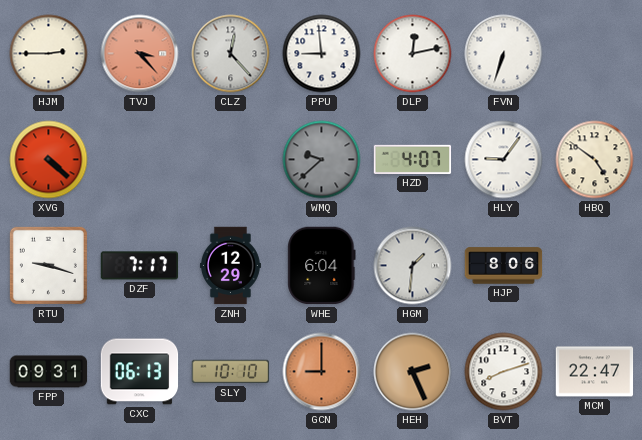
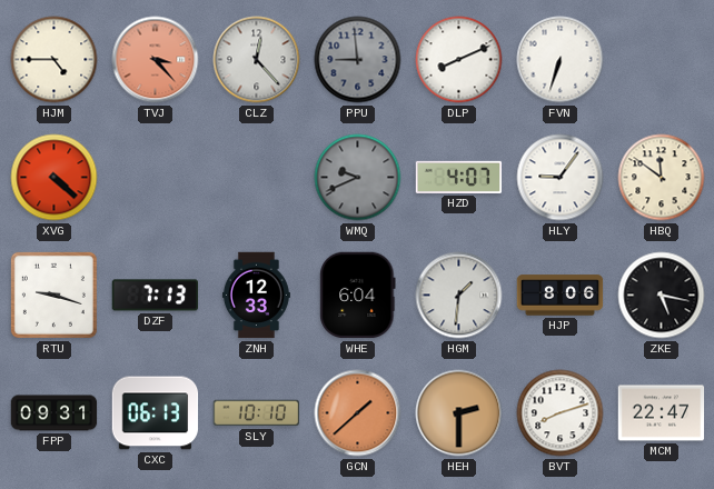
HJM: 2:45 -> 4:45 (54, 60)
PPU dial: white -> grey (358, 60)
DLP: 12:13 -> 8:11 (459, 60)
WMQ: 9:38 -> 9:41 (358, 178)
HBQ: 4:51 -> 11:51 (662, 178)
DZF: 7:17 -> 7:13 (156, 296)
ZNH: 12:29 -> 12:33 (256, 296)
ZKE: none -> 5:17 (662, 296)
GCN: 9:00 -> 1:38 (358, 413)
HEH: 2:26 -> 2:30 (459, 413)
